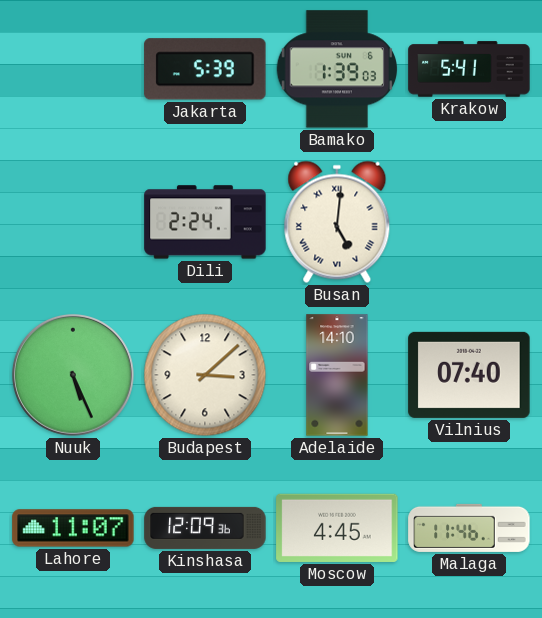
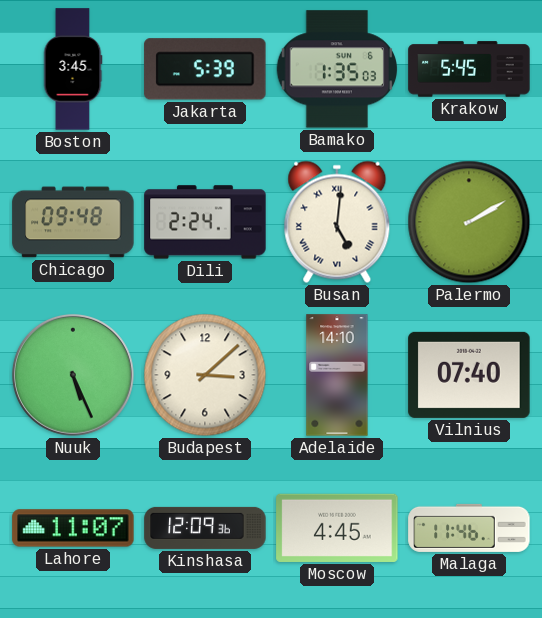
Boston: none -> 3:45 (73, 69)
Bamako: 1:39 -> 1:35 (336, 69)
Krakow: 5:41 -> 5:45 (469, 69)
Chicago: none -> 09:48 (73, 222)
Palermo: none -> 2:10 (469, 222)
